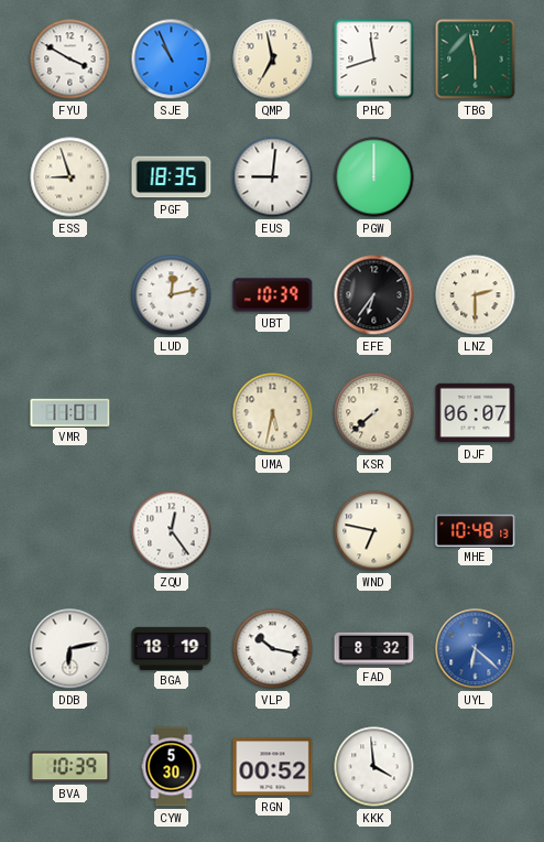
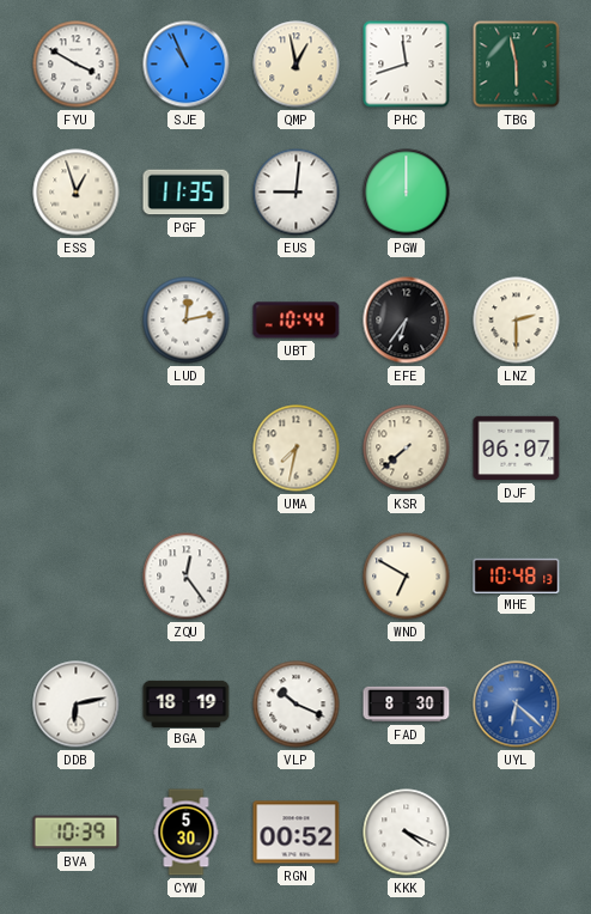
QMP: 6:58 -> 12:58 (297, 65)
ESS: 8:57 -> 12:57 (77, 193)
PGF: 18:35 -> 11:35 (187, 193)
UBT: 10:39 -> 10:44 (297, 321)
VMR: 11:01 -> none (70, 412)
UMA: 5:32 -> 7:32 (297, 449)
WND: 6:47 -> 6:50 (407, 577)
VLP: 10:17 -> 10:19 (297, 705)
FAD: 8:32 -> 8:30 (407, 705)
KKK: 3:59 -> 4:19 (407, 833)
